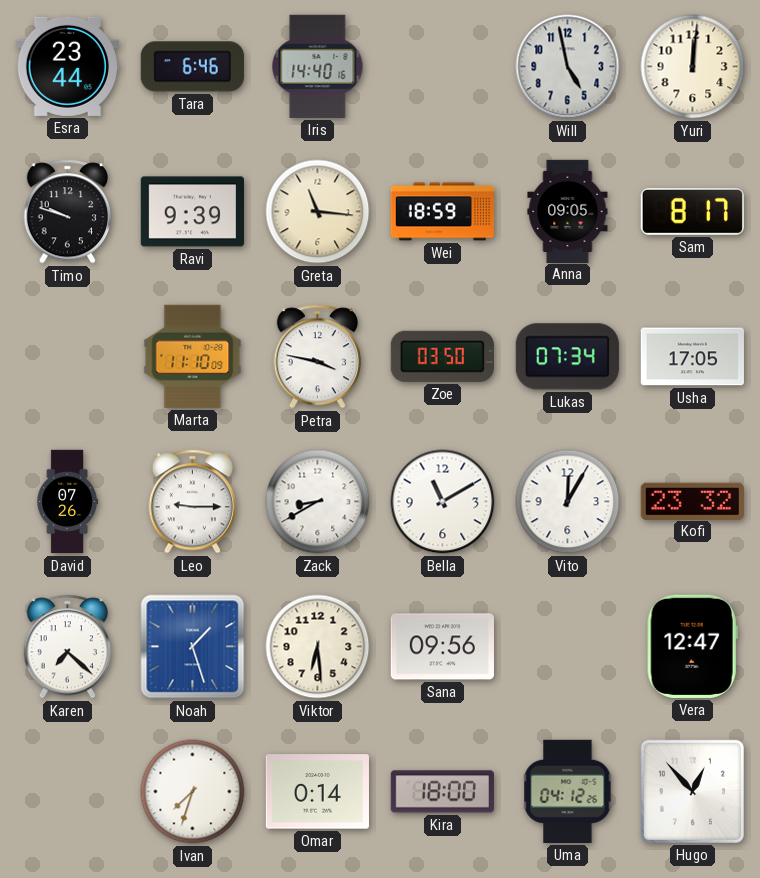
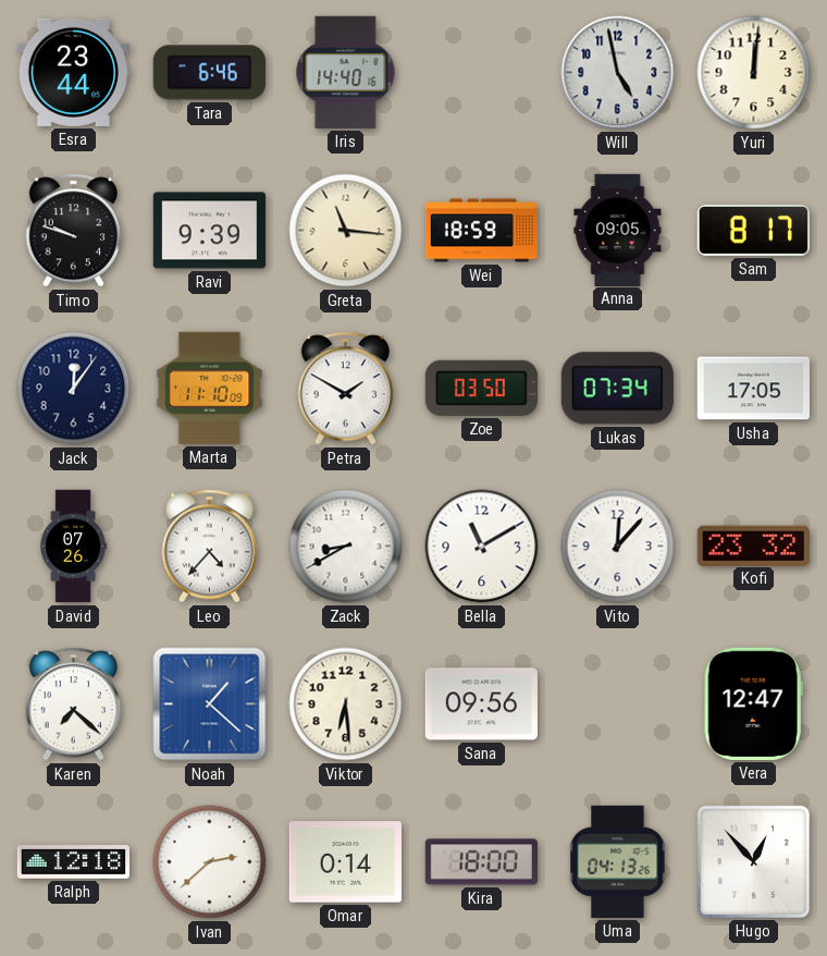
Jack: none -> 12:06 (74, 389)
Petra: 3:47 -> 1:50 (346, 389)
Leo: 9:15 -> 4:37 (210, 547)
Vito: 12:05 -> 12:07 (618, 547)
Noah: 1:27 -> 1:22 (210, 704)
Ralph: none -> 12:18 (73, 862)
Ivan: 7:33 -> 2:38 (210, 862)
Uma: 04:12 -> 04:13 (618, 861)
